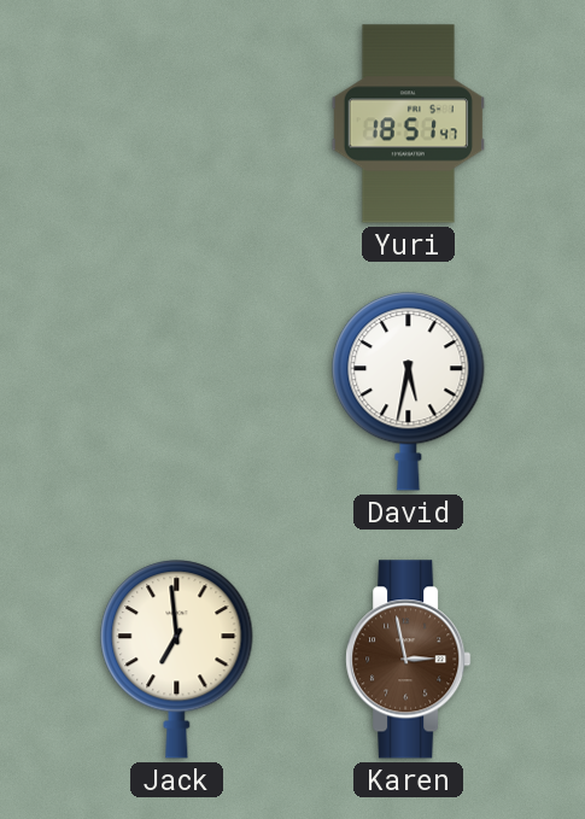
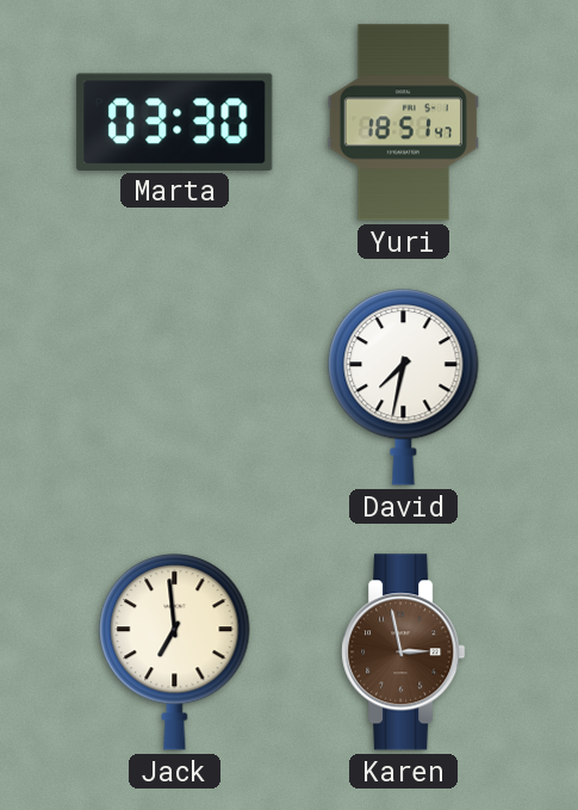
Marta: none -> 03:30 (175, 122)
David: 5:32 -> 7:32 (404, 388)
